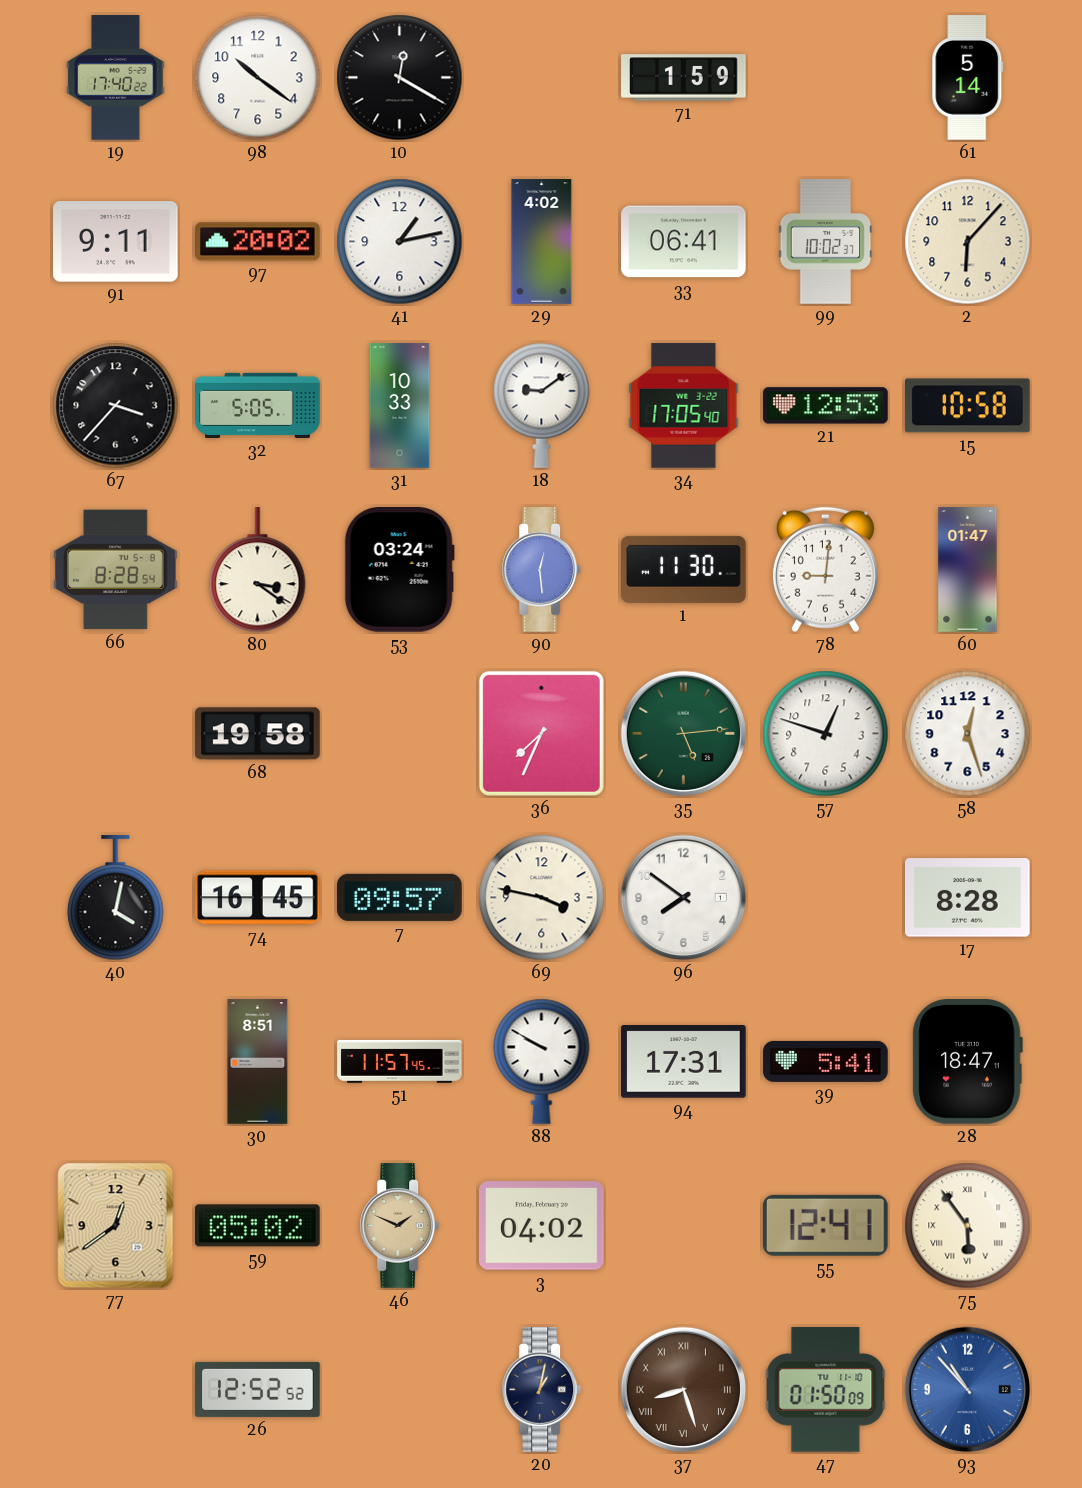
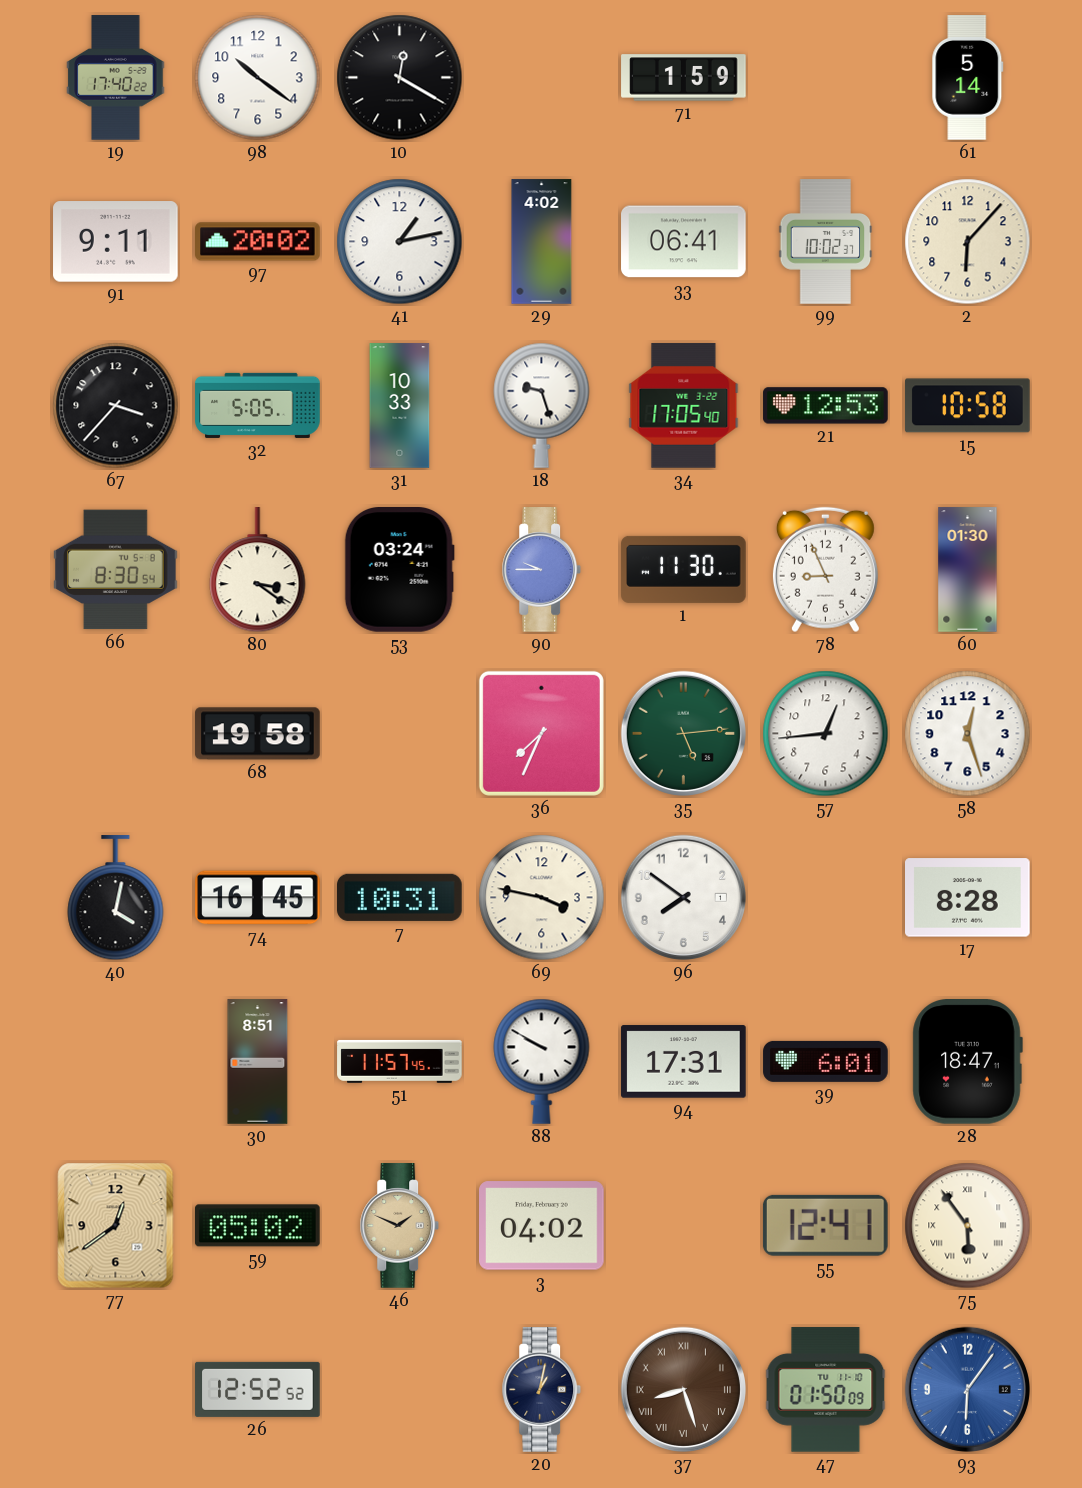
18: 9:09 -> 9:27 (542, 405)
66: 8:28 -> 8:30 (116, 570)
90: 12:29 -> 9:45 (542, 570)
78: 9:01 -> 8:56 (825, 570)
60: 01:47 -> 01:30 (968, 570)
57: 12:48 -> 12:44 (826, 734)
7: 09:57 -> 10:31 (400, 897)
39: 5:41 -> 6:01 (826, 1061)
93: 10:53 -> 6:06 (967, 1389)
